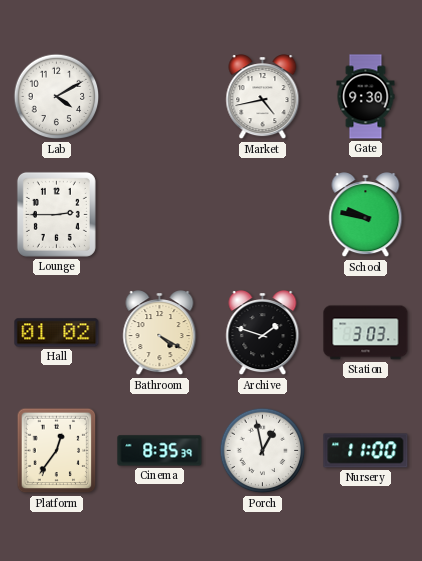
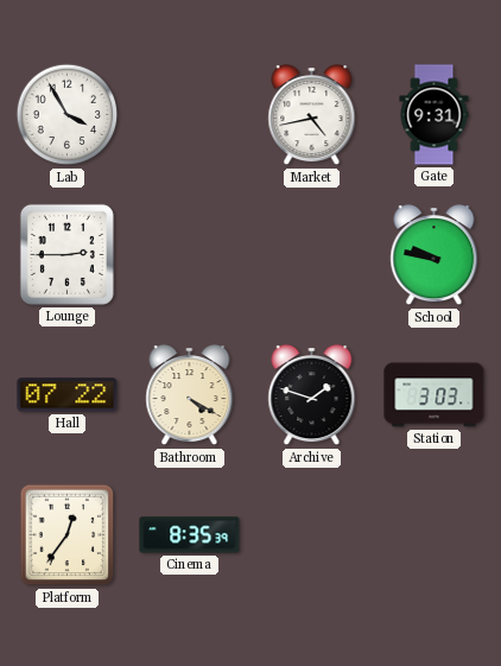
Lab: 4:10 -> 3:55 (68, 115)
Gate: 9:30 -> 9:31 (435, 115)
Hall: 01:02 -> 07:22 (68, 395)
Porch: 12:58 -> none (263, 451)
Nursery: 11:00 -> none (366, 451)
